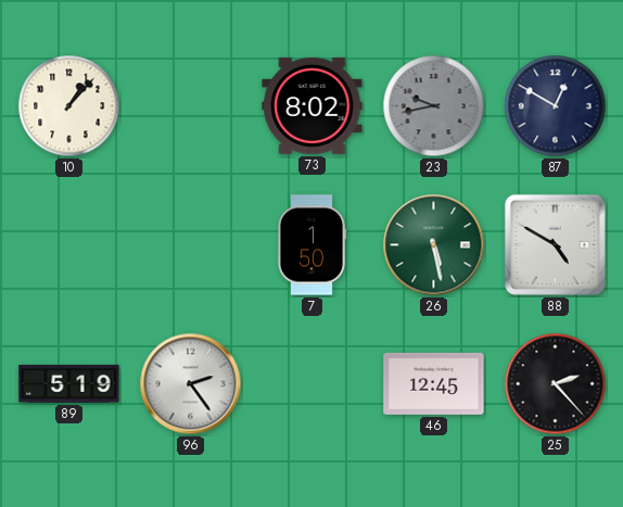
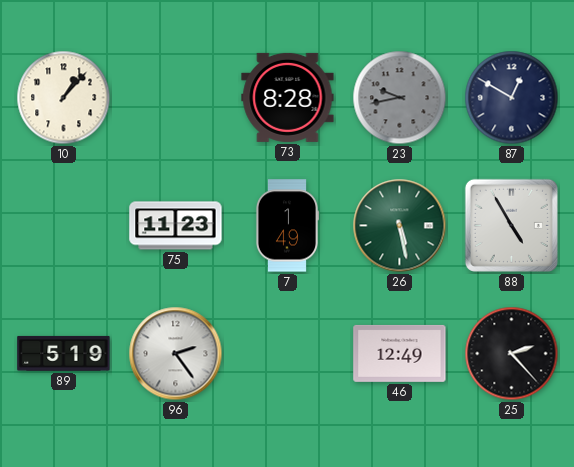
73: 8:02 -> 8:28 (288, 97)
75: none -> 11:23 (176, 226)
7: 1:50 -> 1:49 (286, 226)
88: 4:50 -> 4:55 (511, 225)
46: 12:45 -> 12:49 (400, 353)
